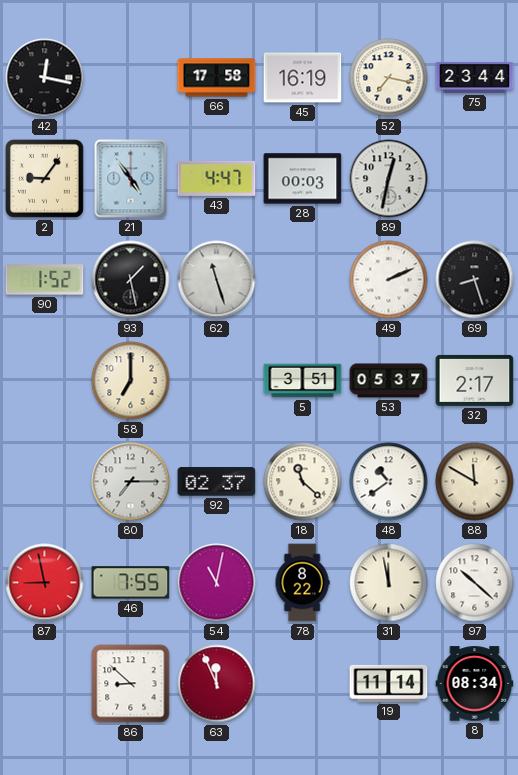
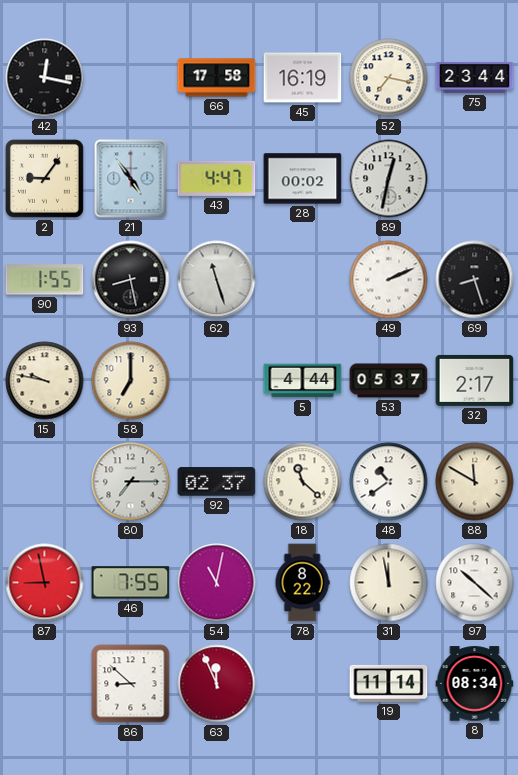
28: 00:03 -> 00:02 (303, 179)
90: 1:52 -> 1:55 (45, 280)
93: 1:28 -> 8:28 (131, 280)
15: none -> 9:47 (45, 381)
5: 3:51 -> 4:44 (303, 381)
